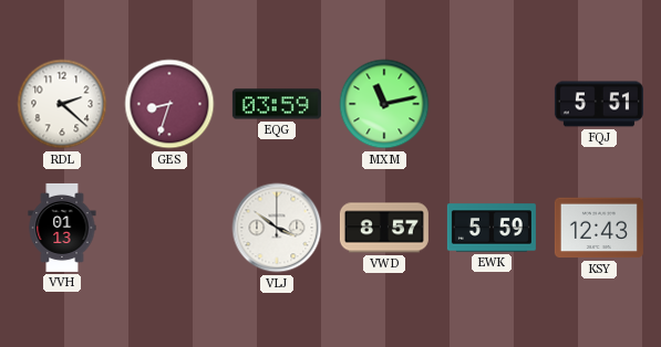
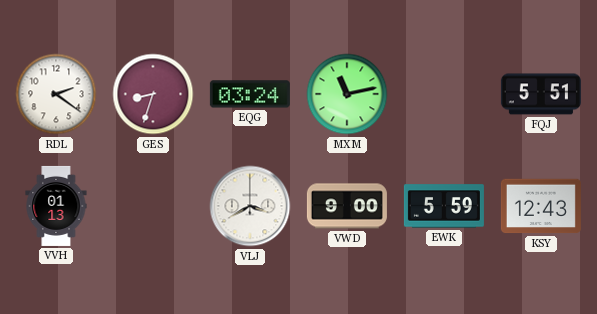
RDL: 2:22 -> 2:21 (56, 94)
EQG: 03:59 -> 03:24 (250, 94)
VLJ: 3:51 -> 3:40 (250, 206)
VWD: 8:57 -> 9:00 (347, 206)
